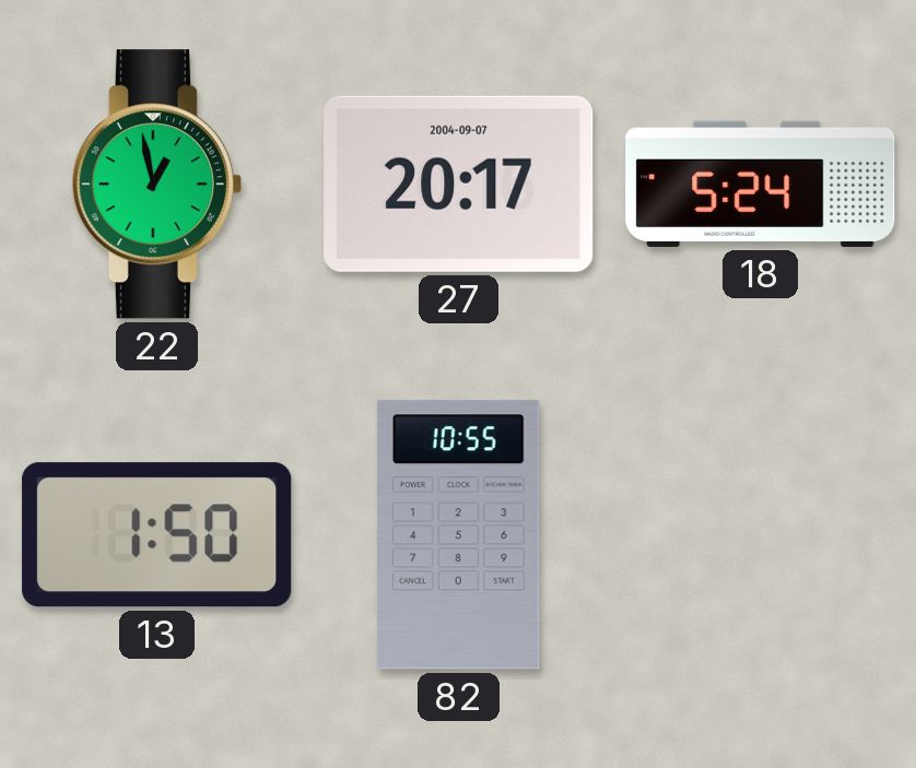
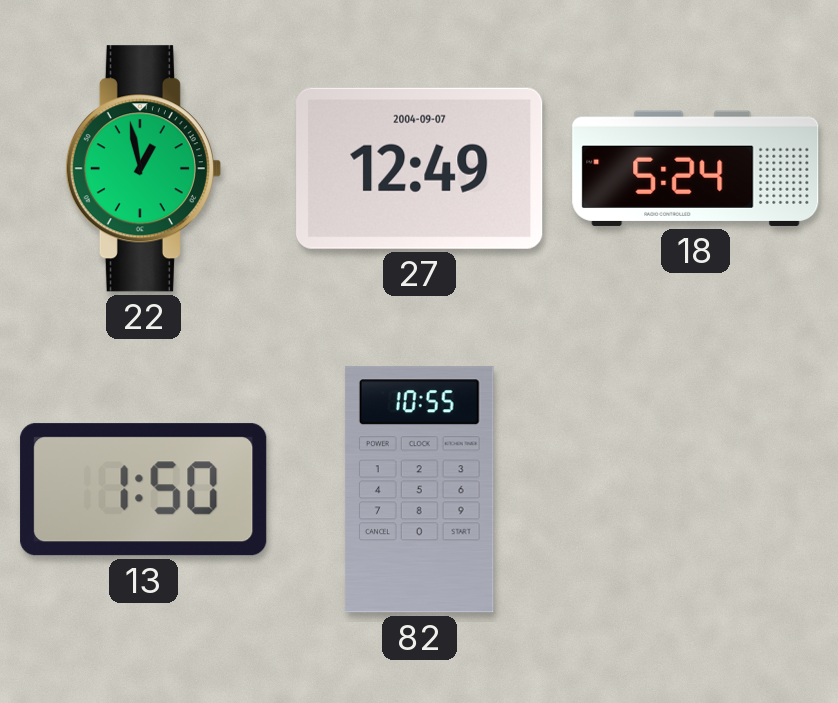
27: 20:17 -> 12:49 (420, 168)
